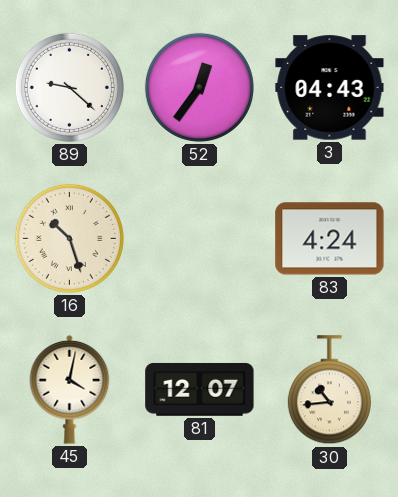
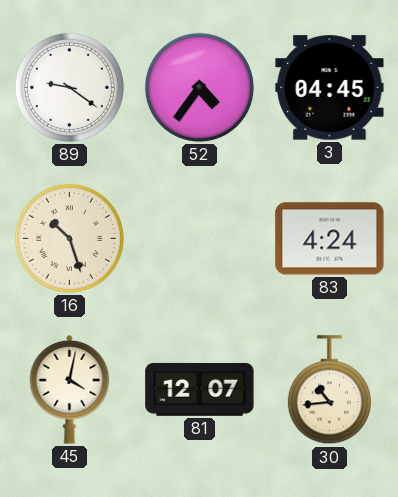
89: 9:22 -> 9:21 (69, 87)
52: 12:36 -> 4:36 (199, 87)
3: 04:43 -> 04:45 (330, 88)
